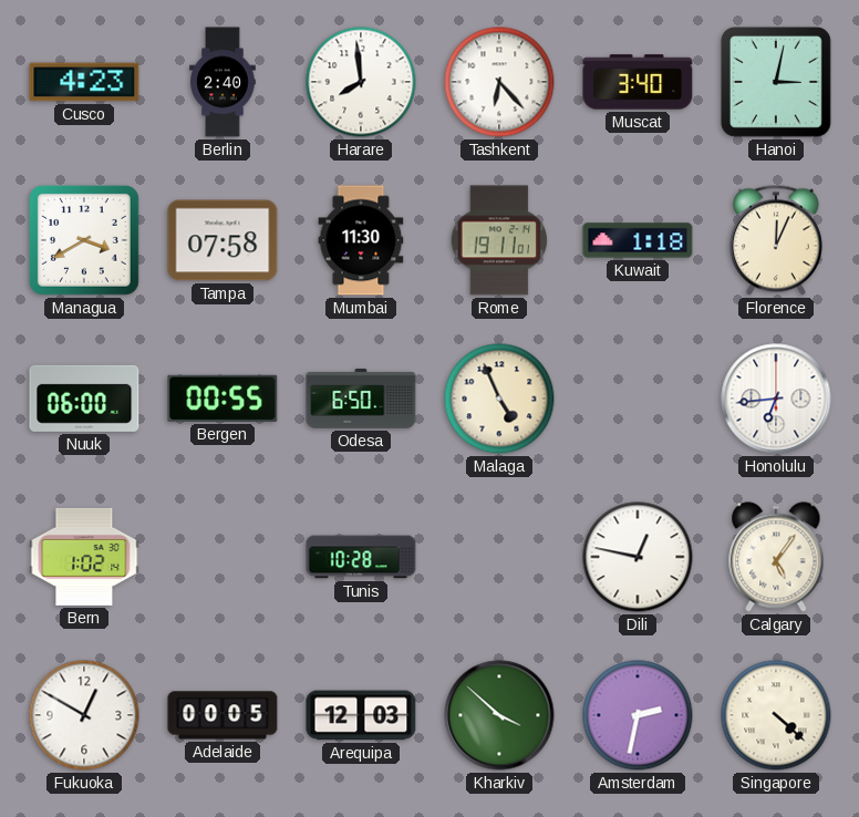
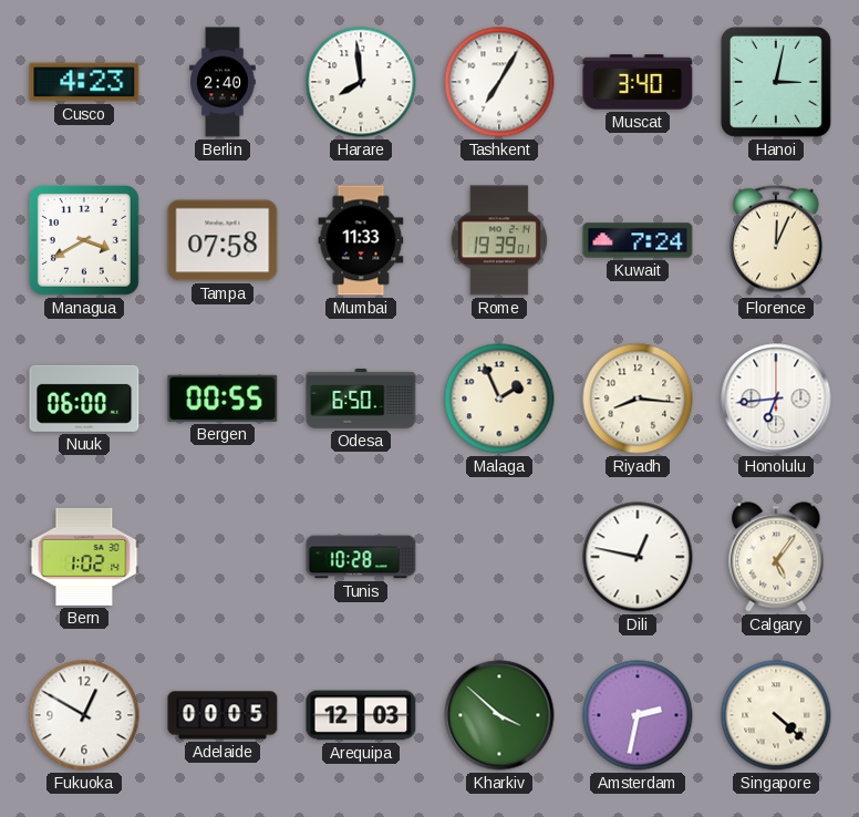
Tashkent: 6:23 -> 7:05 (499, 82)
Mumbai: 11:30 -> 11:33 (361, 240)
Rome: 19:11 -> 19:39 (499, 240)
Kuwait: 1:18 -> 7:24 (638, 240)
Malaga: 4:56 -> 1:56 (499, 399)
Riyadh: none -> 8:16 (638, 399)
